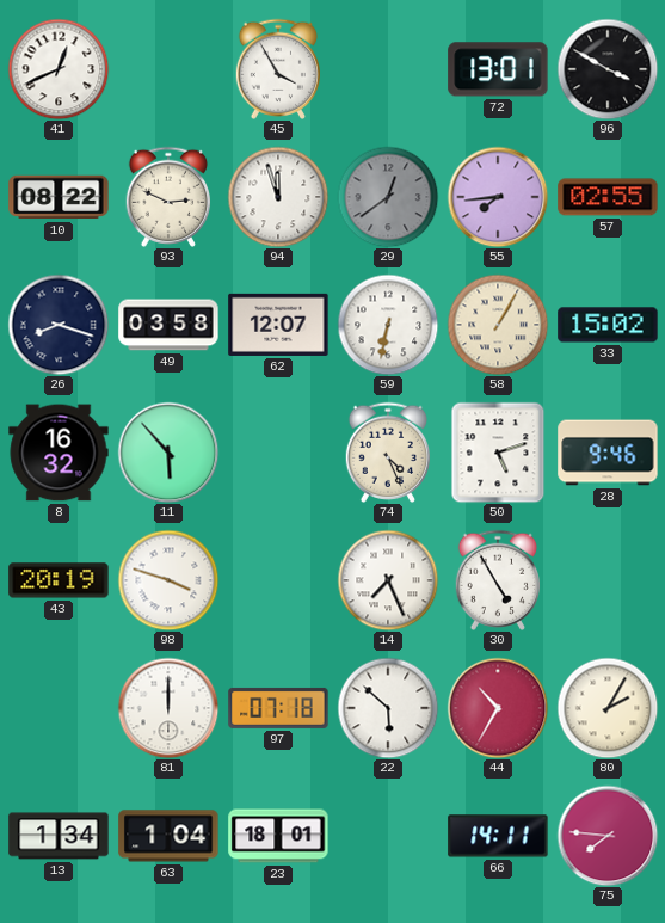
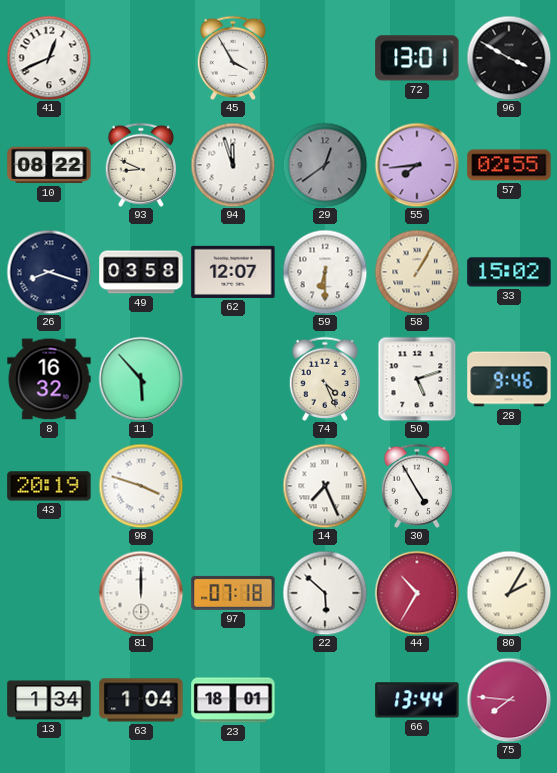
93: 2:49 -> 8:49 (140, 165)
59: 6:32 -> 6:30 (325, 272)
66: 14:11 -> 13:44 (417, 700)
